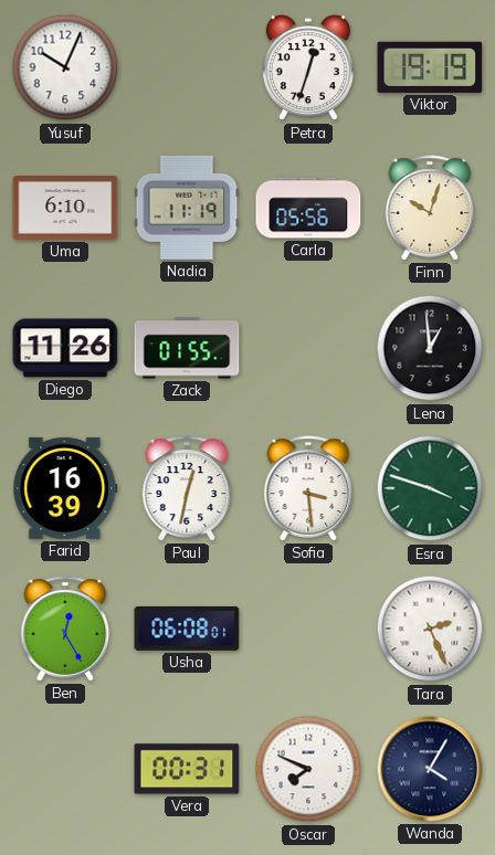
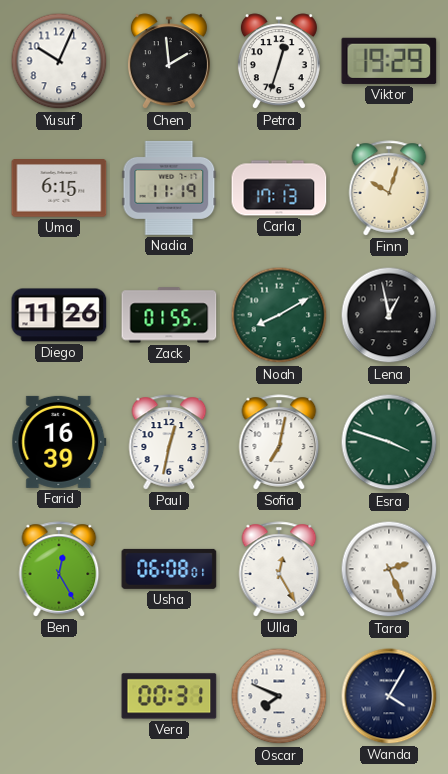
Chen: none -> 1:59 (169, 62)
Viktor: 19:19 -> 19:29 (389, 61)
Uma: 6:10 -> 6:15 (59, 188)
Carla: 05:56 -> 17:13 (279, 188)
Noah: none -> 8:10 (279, 315)
Lena: 12:59 -> 12:58 (389, 315)
Sofia: 3:29 -> 7:02 (279, 442)
Ulla: none -> 12:25 (279, 569)
